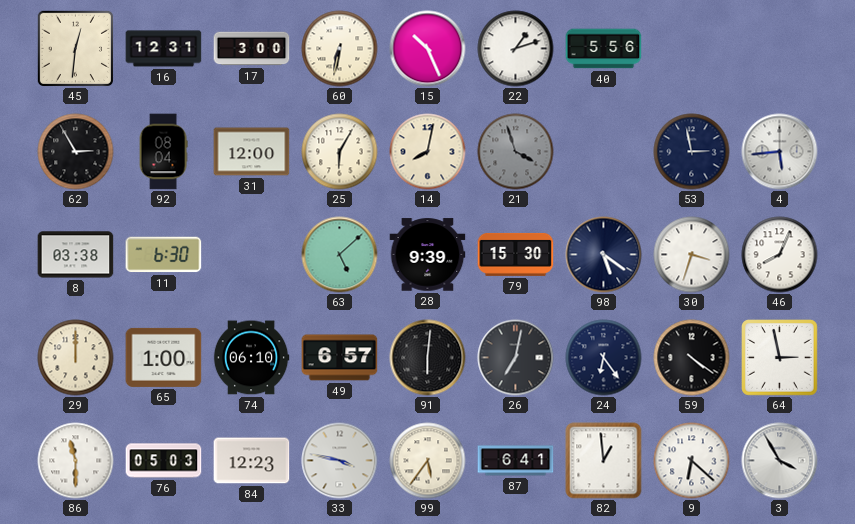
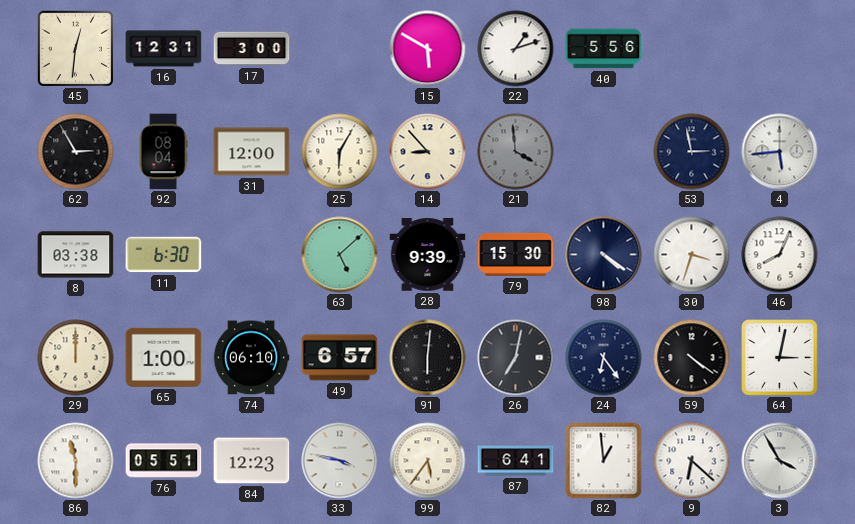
60: 6:32 -> none (340, 49)
15: 10:26 -> 5:50 (428, 49)
14: 8:02 -> 8:53 (428, 152)
21: 3:57 -> 3:59 (516, 152)
98: 5:21 -> 4:21 (604, 255)
64: 2:58 -> 3:02 (780, 358)
76: 05:03 -> 05:51 (164, 461)
